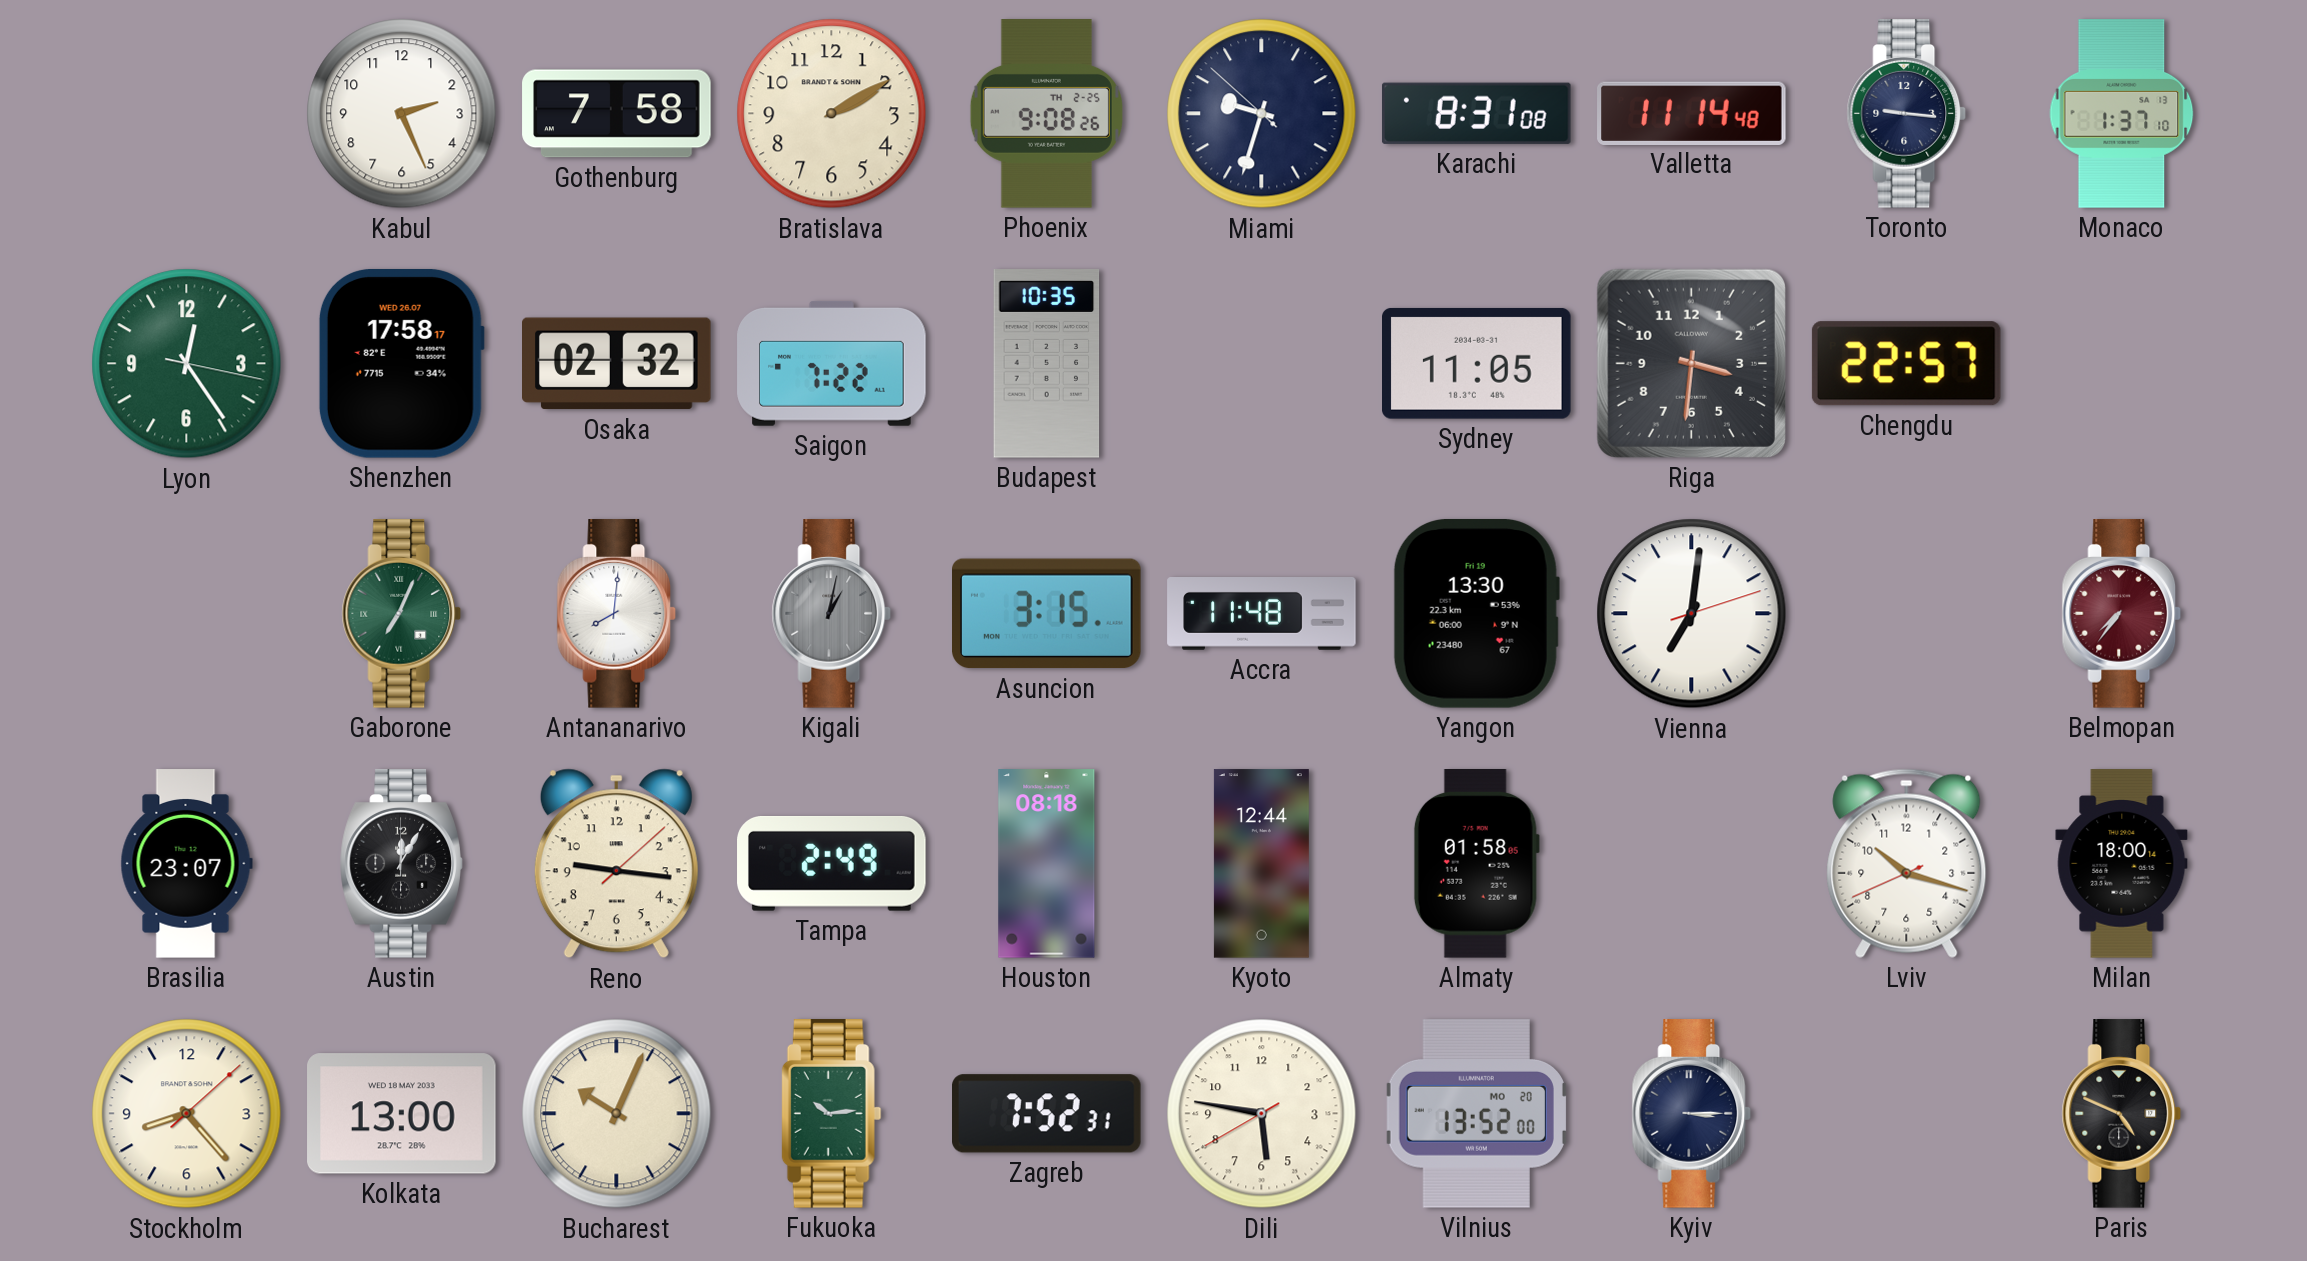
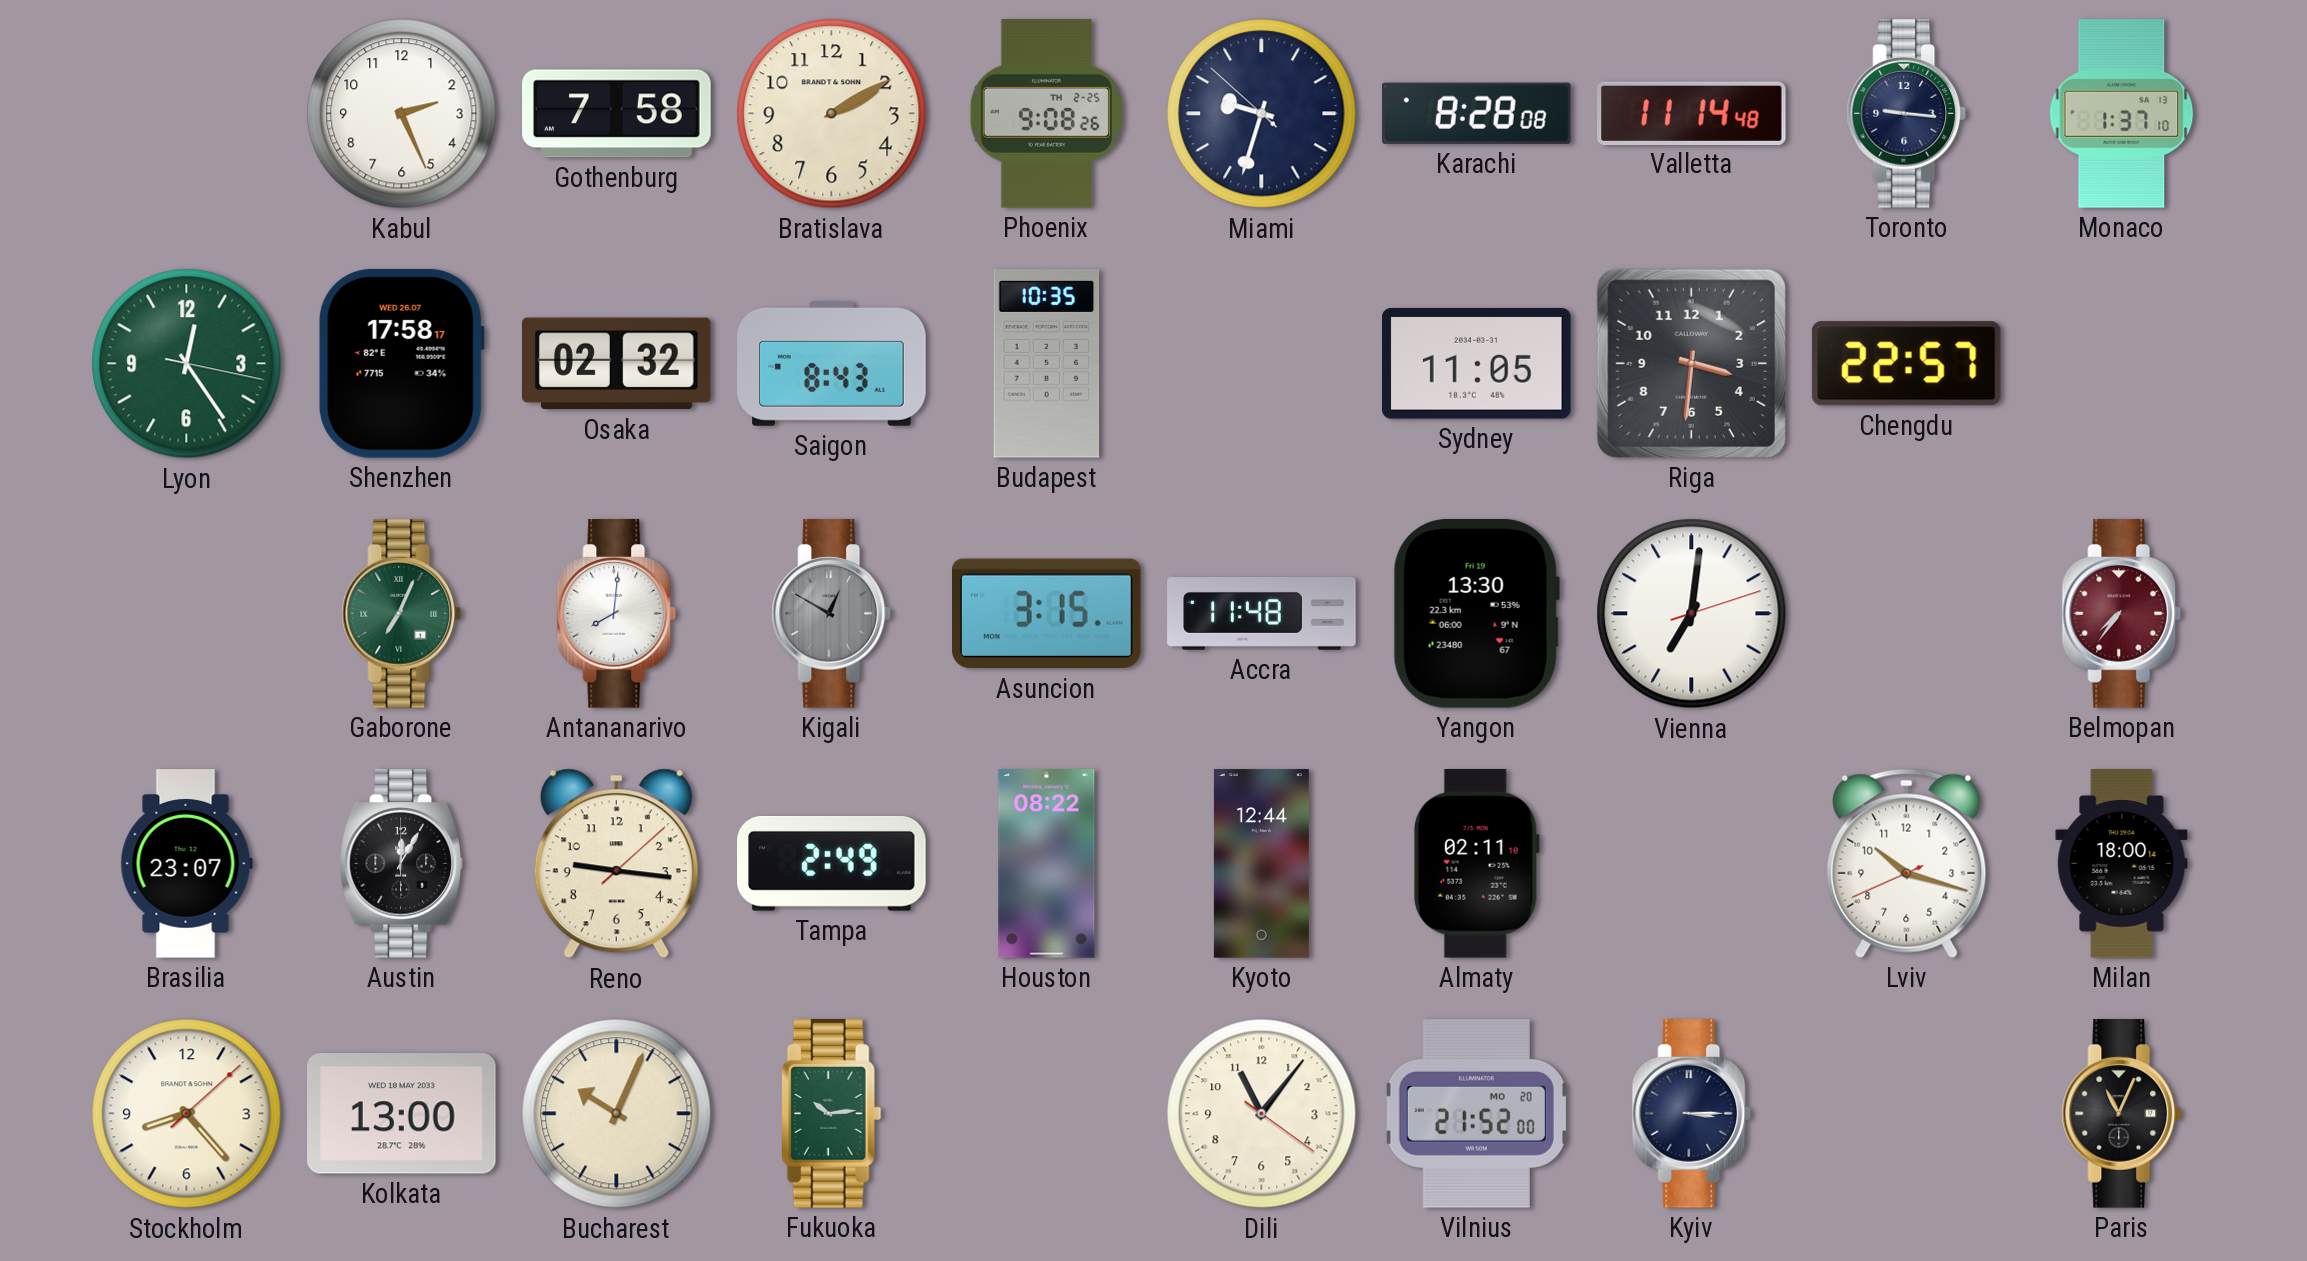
Karachi: 8:31 -> 8:28 (1476, 113)
Saigon: 7:22 -> 8:43 (832, 363)
Kigali: 1:02 -> 12:50 (832, 614)
Houston: 08:18 -> 08:22 (1047, 864)
Almaty: 01:58 -> 02:11 (1476, 864)
Zagreb: 7:52 -> none (1047, 1114)
Dili: 5:46 -> 11:06 (1262, 1114)
Vilnius: 13:52 -> 21:52 (1476, 1114)
Paris: 4:49 -> 11:04 (2122, 1114)
